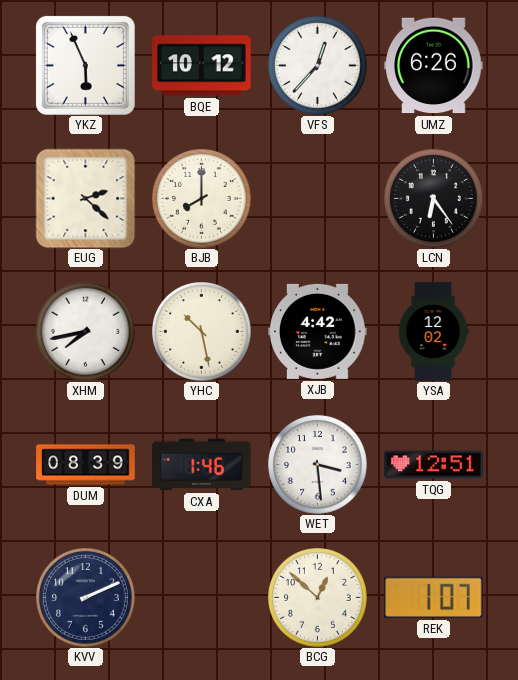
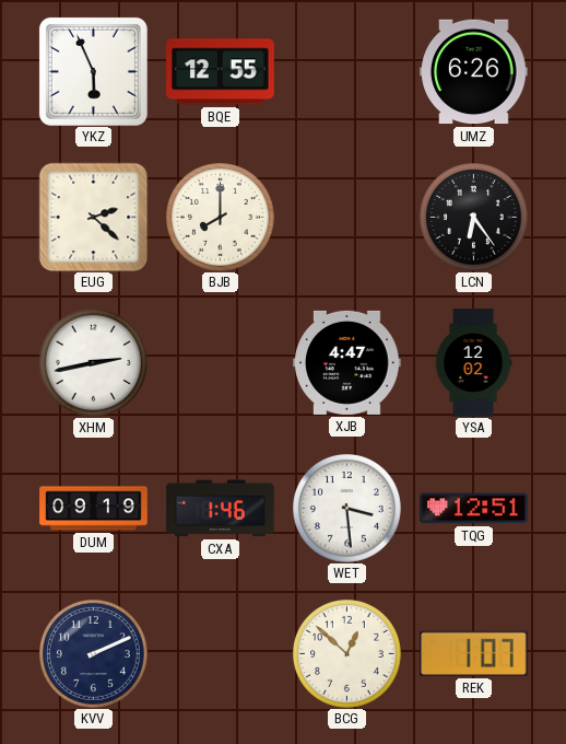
BQE: 10:12 -> 12:55 (221, 72)
VFS: 12:37 -> none (318, 66)
XHM: 7:43 -> 2:43 (94, 363)
YHC: 10:28 -> none (202, 332)
XJB: 4:42 -> 4:47 (347, 362)
DUM: 08:39 -> 09:19 (94, 509)
